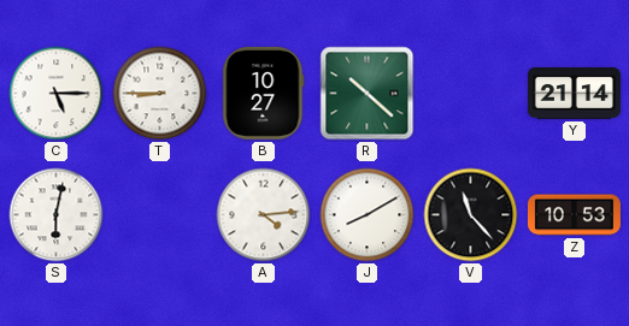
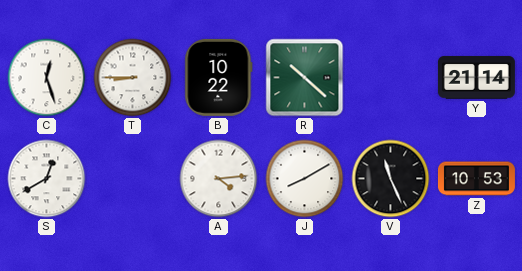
C: 5:15 -> 12:27 (47, 78)
B: 10:27 -> 10:22 (219, 77)
S: 6:02 -> 12:40 (47, 179)
V: 11:23 -> 11:26 (391, 179)
